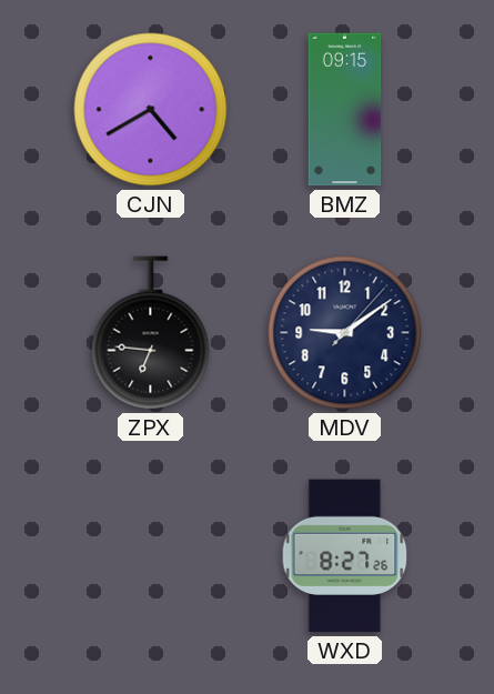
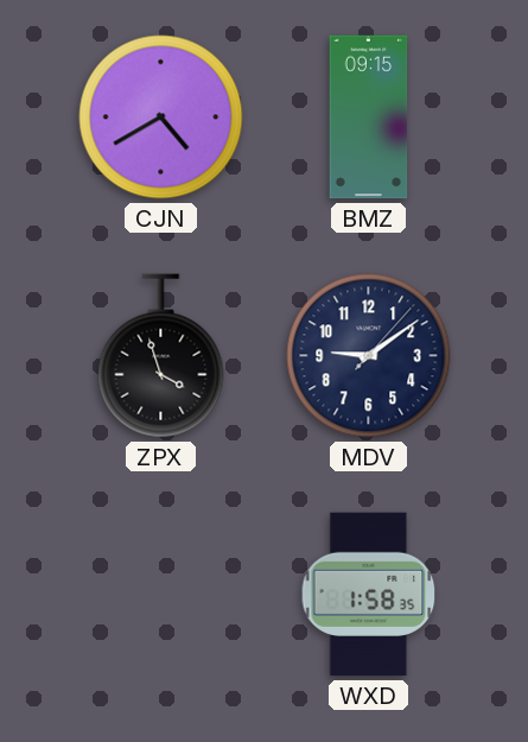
ZPX: 6:46 -> 3:57 (161, 356)
WXD: 8:27 -> 1:58 (369, 595)
